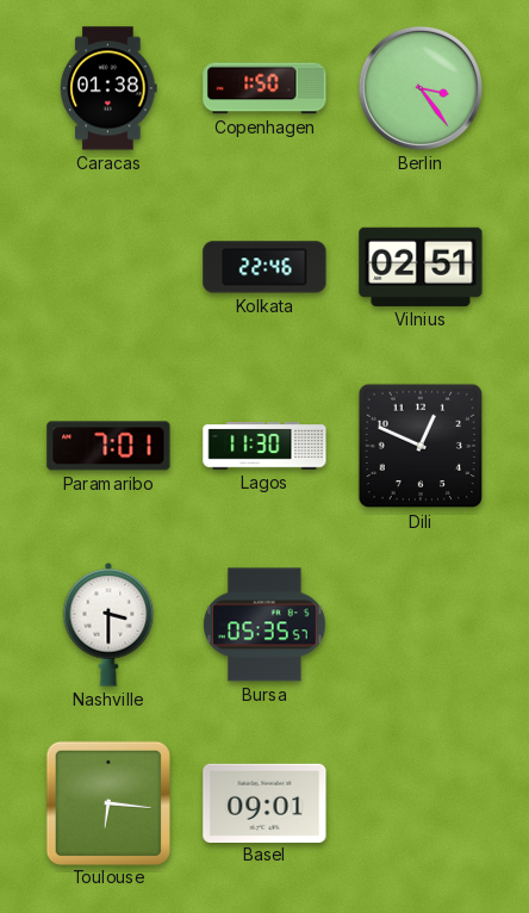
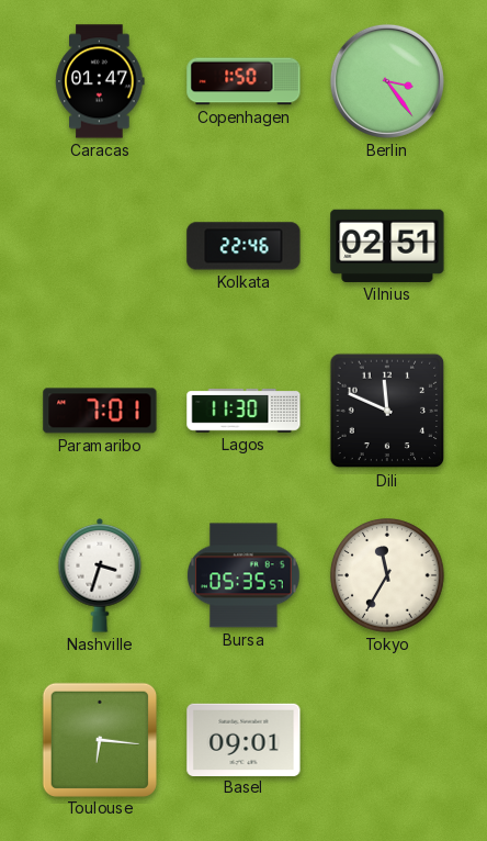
Caracas: 01:38 -> 01:47 (100, 81)
Dili: 12:49 -> 11:49 (387, 411)
Nashville: 3:30 -> 3:33 (100, 575)
Tokyo: none -> 11:35 (387, 575)
